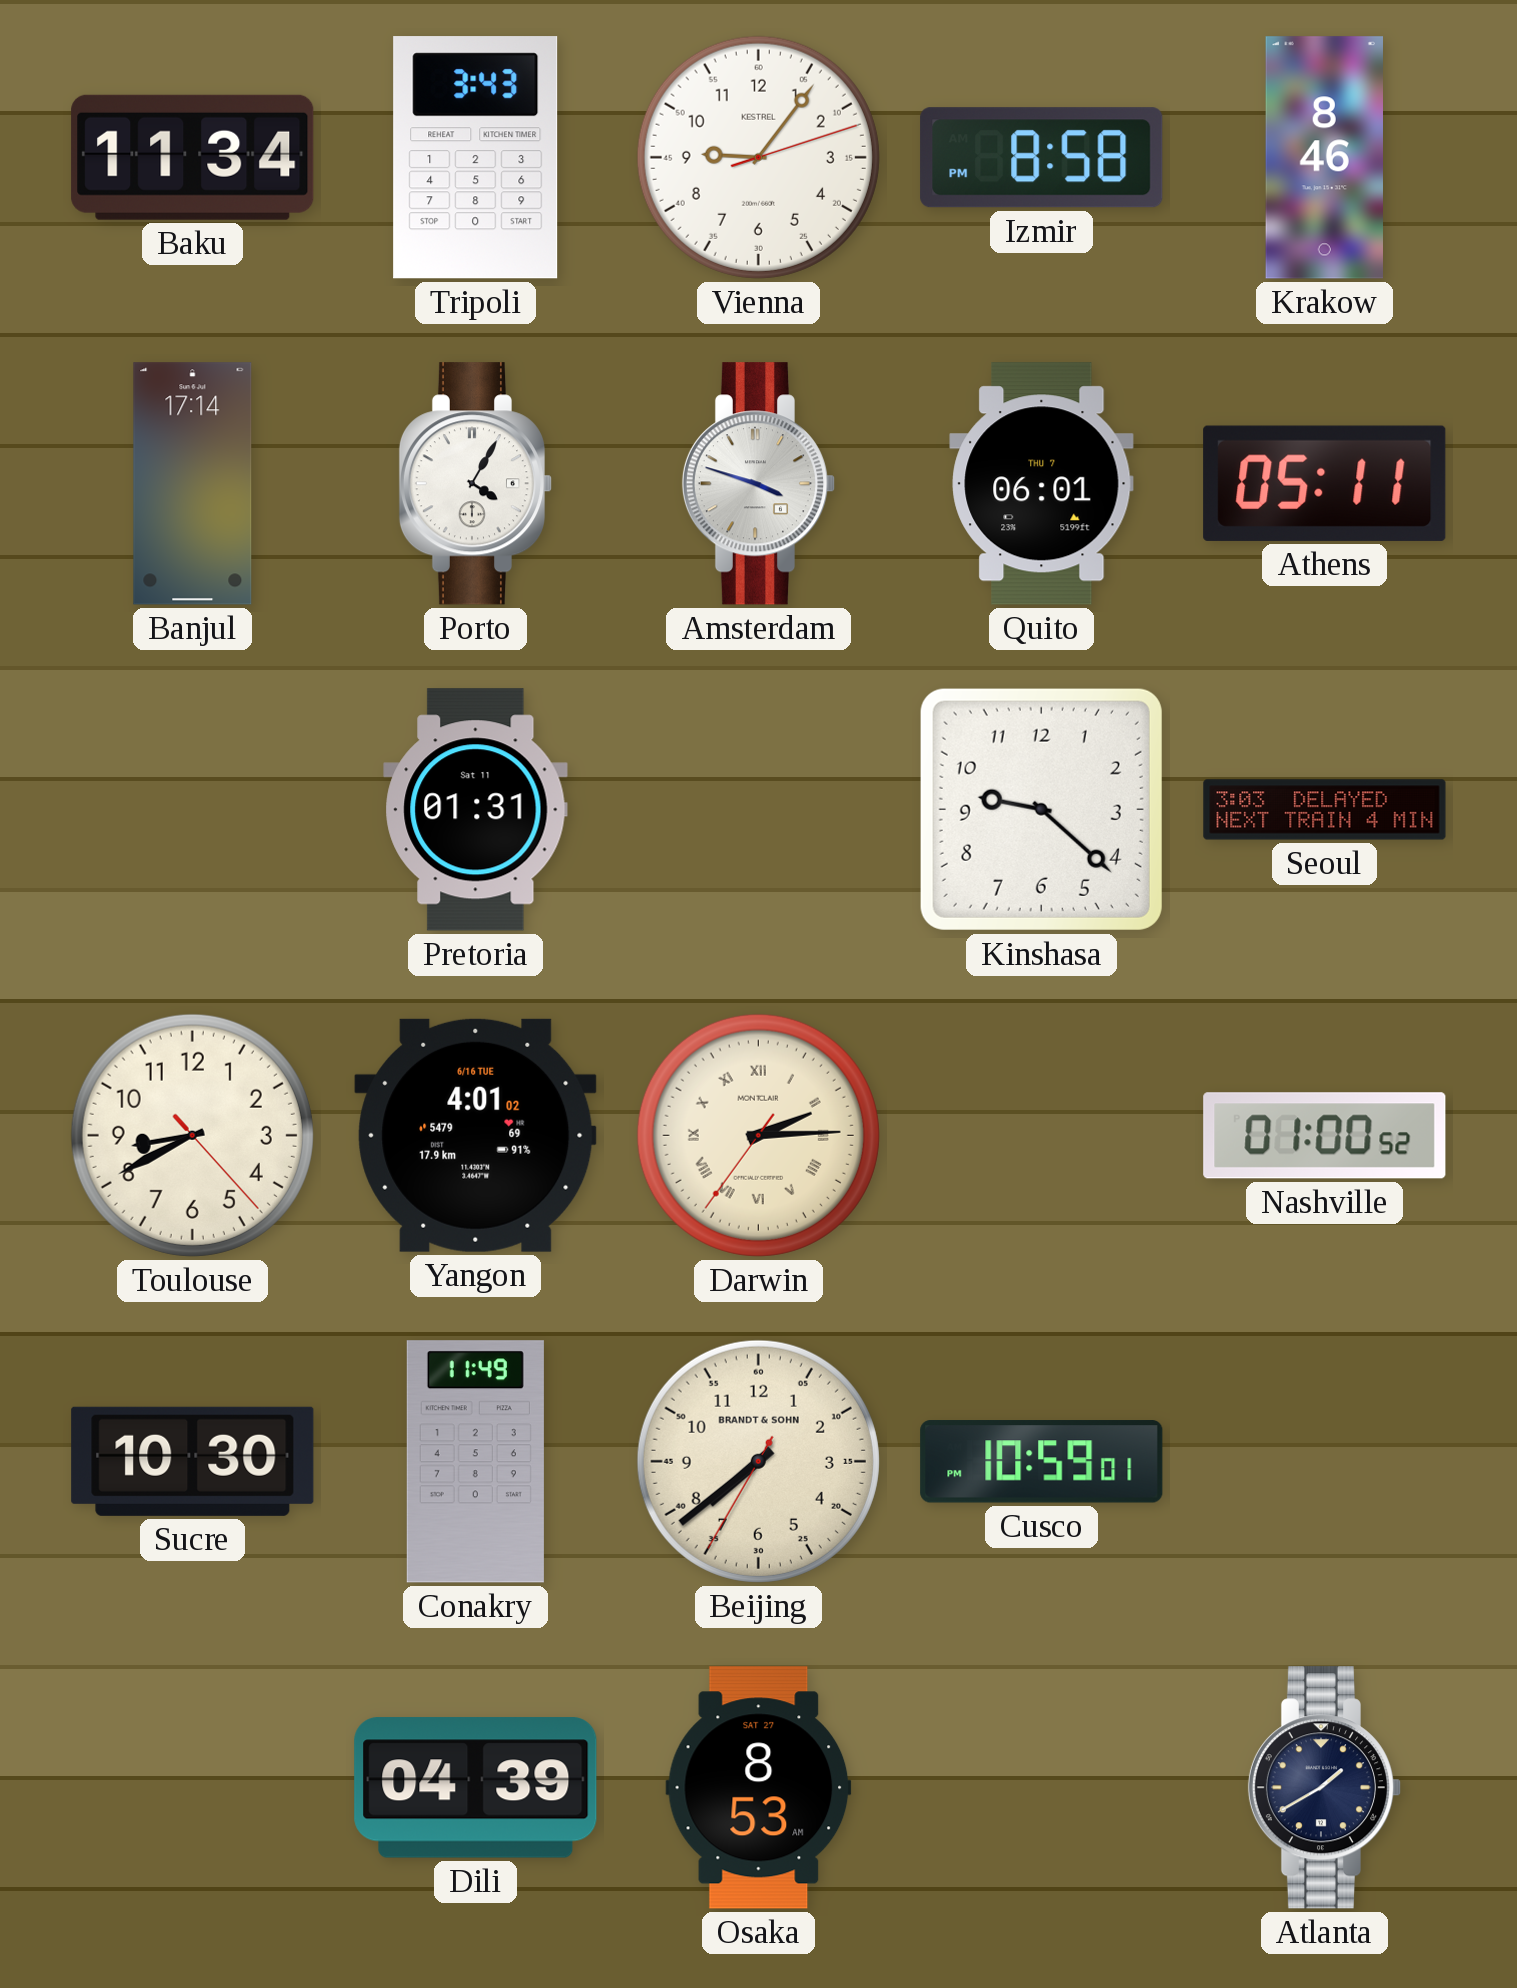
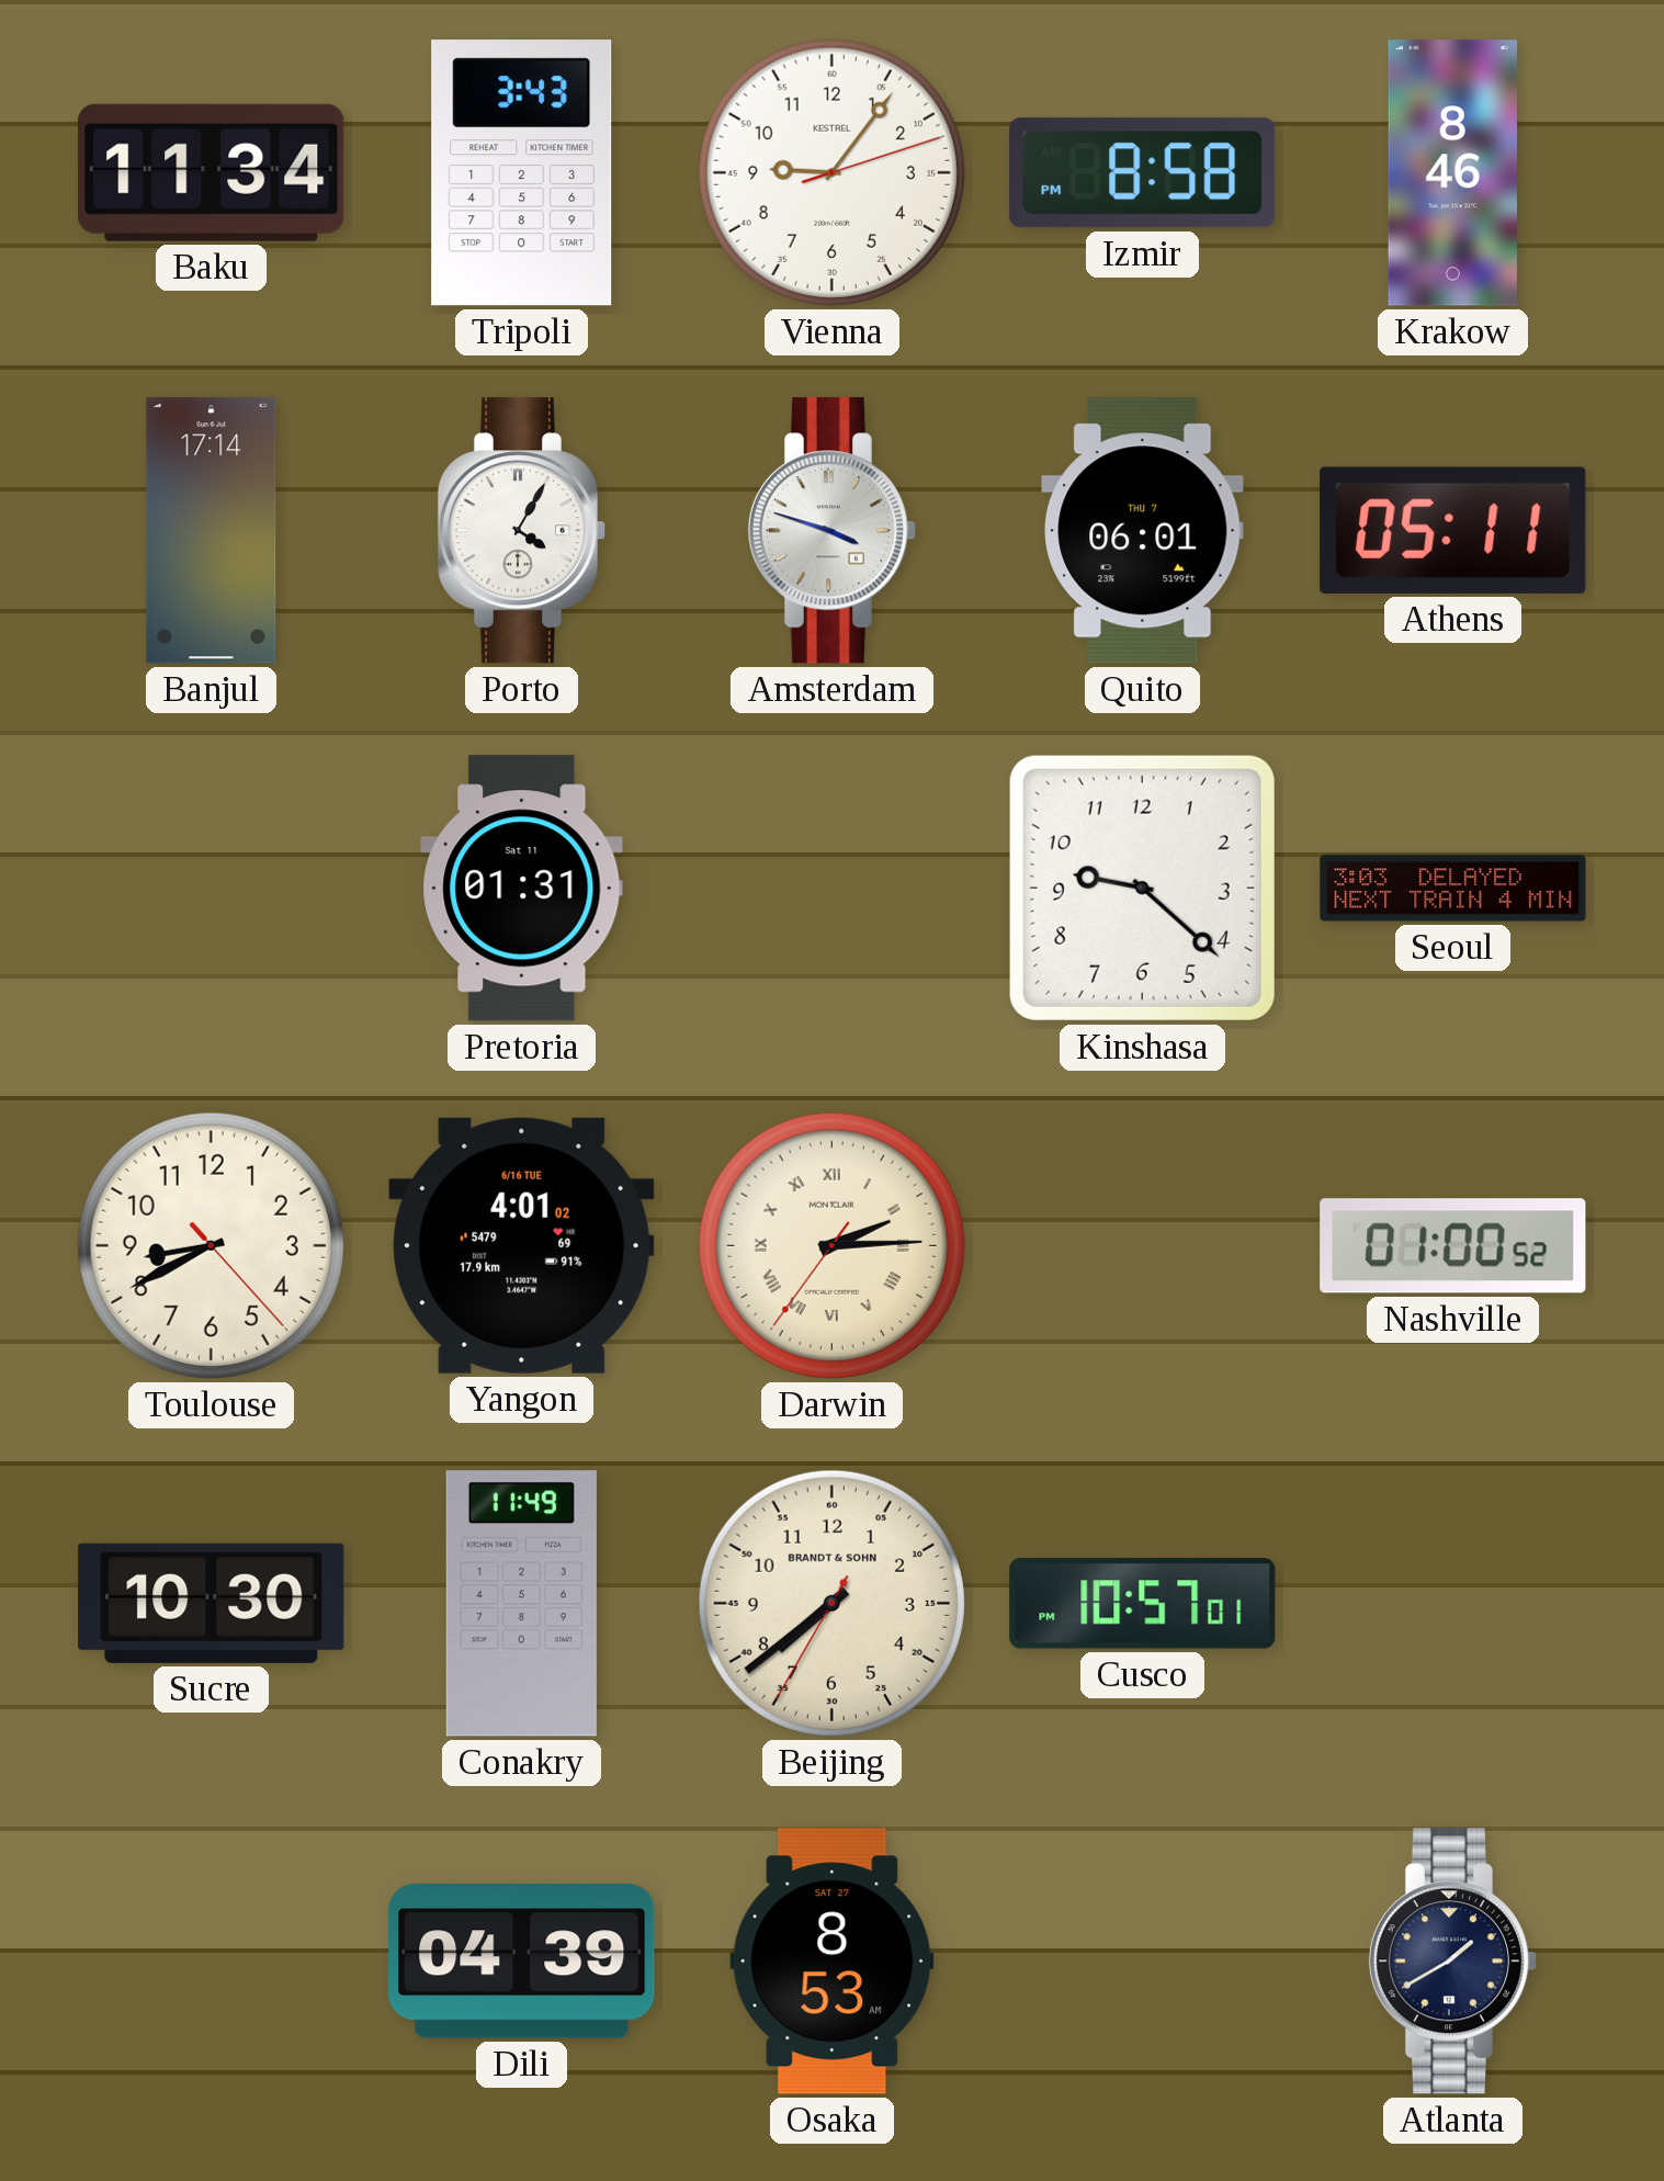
Cusco: 10:59 -> 10:57 (1143, 1604)
